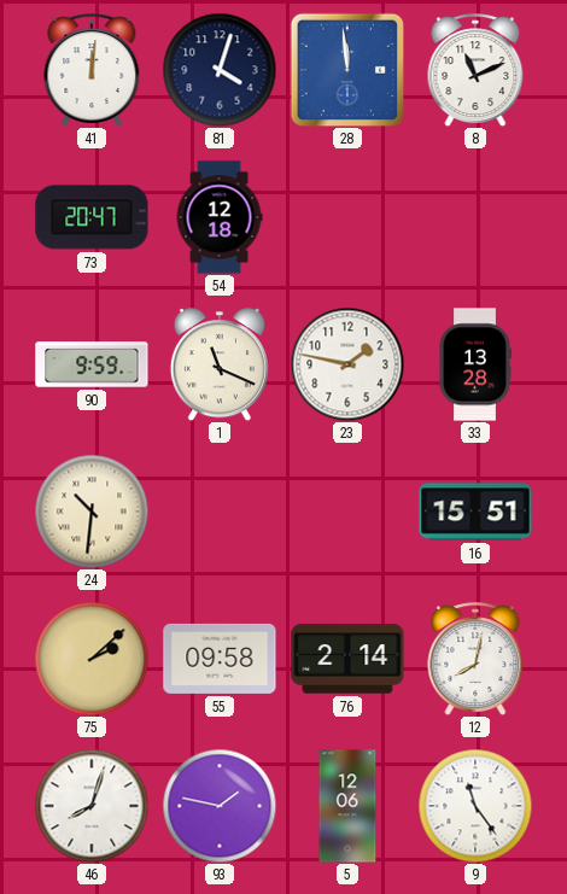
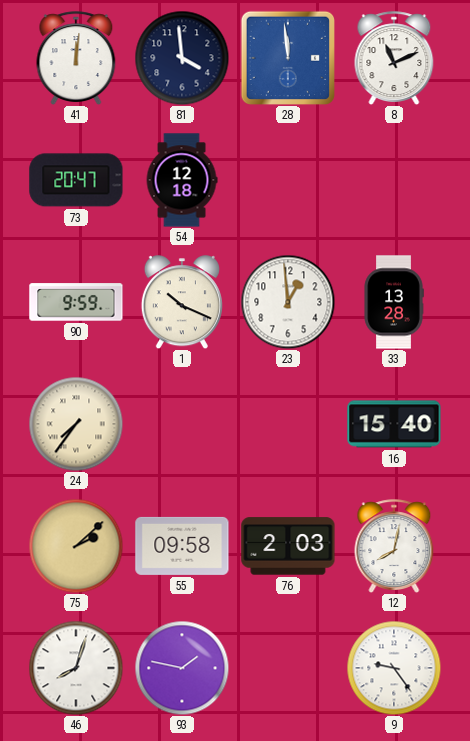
81: 4:03 -> 3:59 (182, 58)
1: 11:19 -> 10:19 (182, 302)
23: 1:47 -> 12:59 (288, 302)
24: 10:31 -> 7:36 (76, 424)
16: 15:51 -> 15:40 (394, 424)
76: 2:14 -> 2:03 (288, 546)
5: 12:06 -> none (347, 806)
9: 11:24 -> 9:24 (394, 668)
